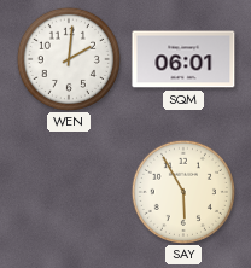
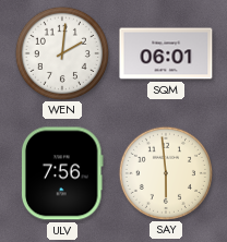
ULV: none -> 7:56 (62, 173)
SAY: 5:55 -> 5:59 (165, 172)
